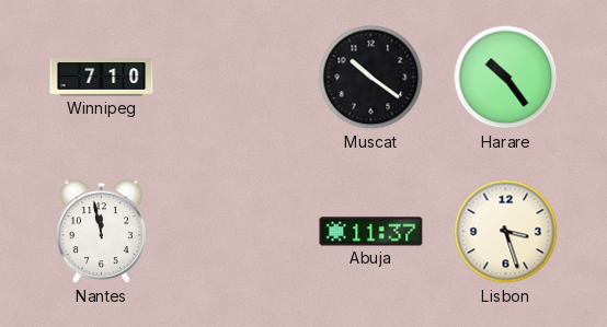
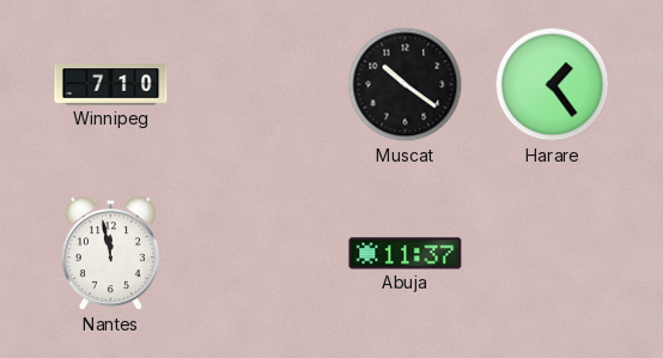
Harare: 10:24 -> 1:24 (553, 85)
Lisbon: 3:27 -> none (506, 232)
